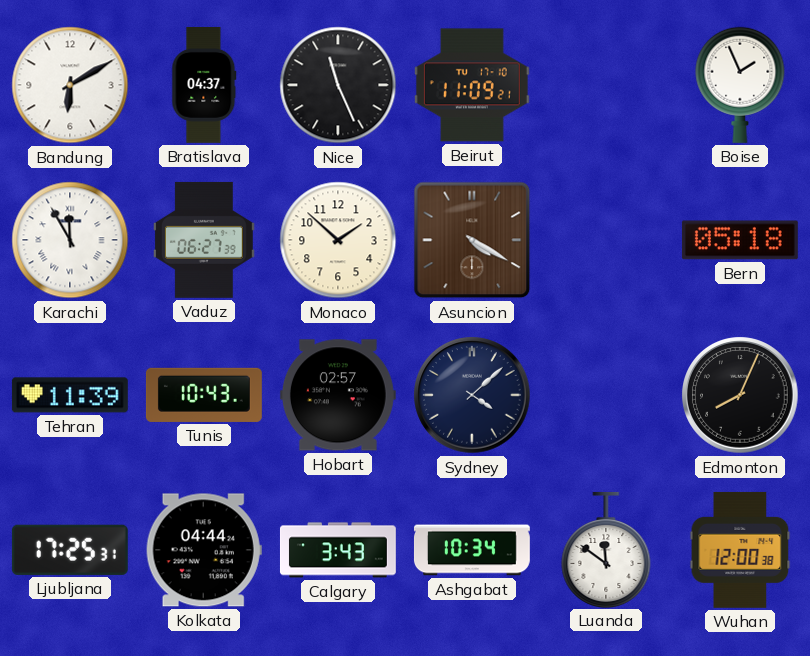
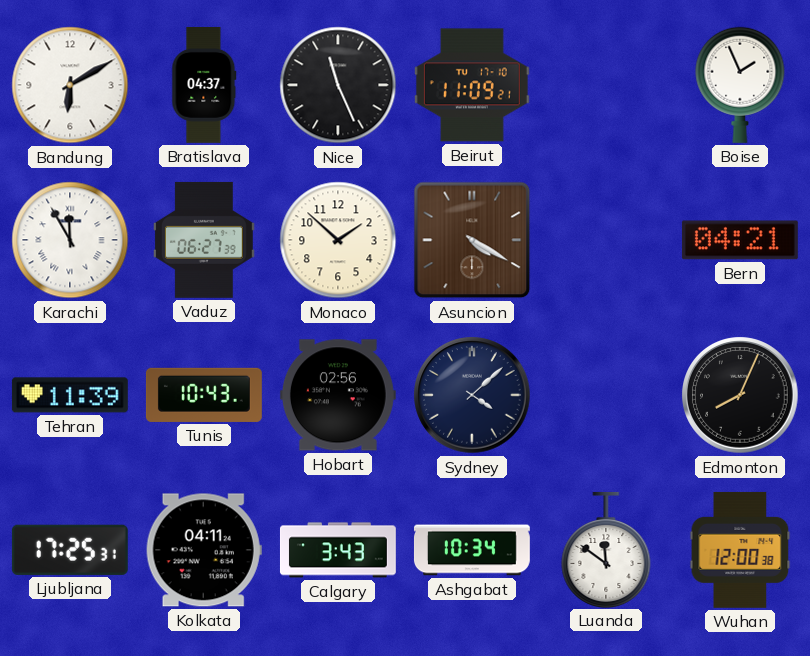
Bern: 05:18 -> 04:21 (740, 240)
Hobart: 02:57 -> 02:56 (338, 395)
Kolkata: 04:44 -> 04:11 (204, 550)
